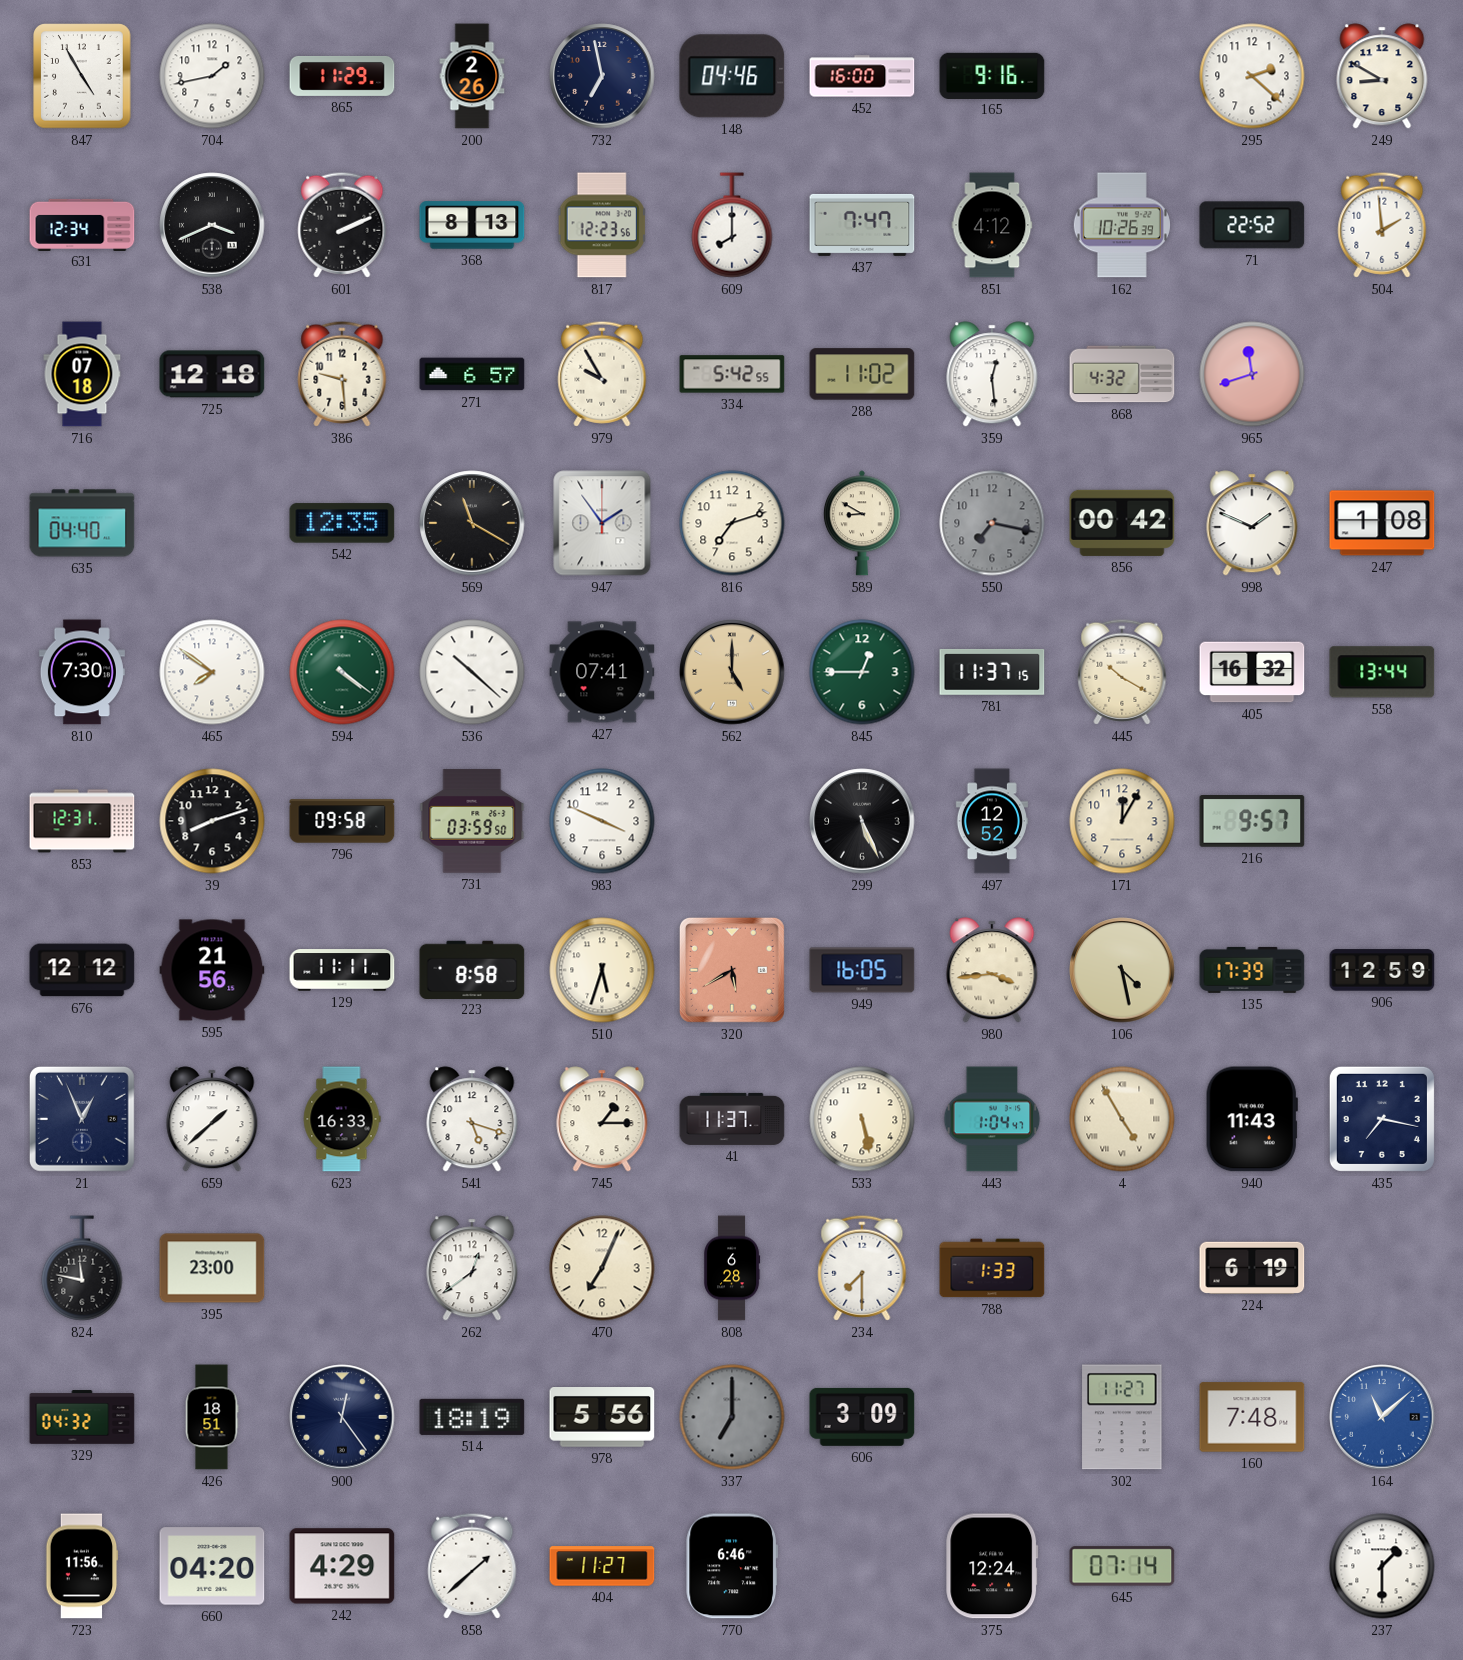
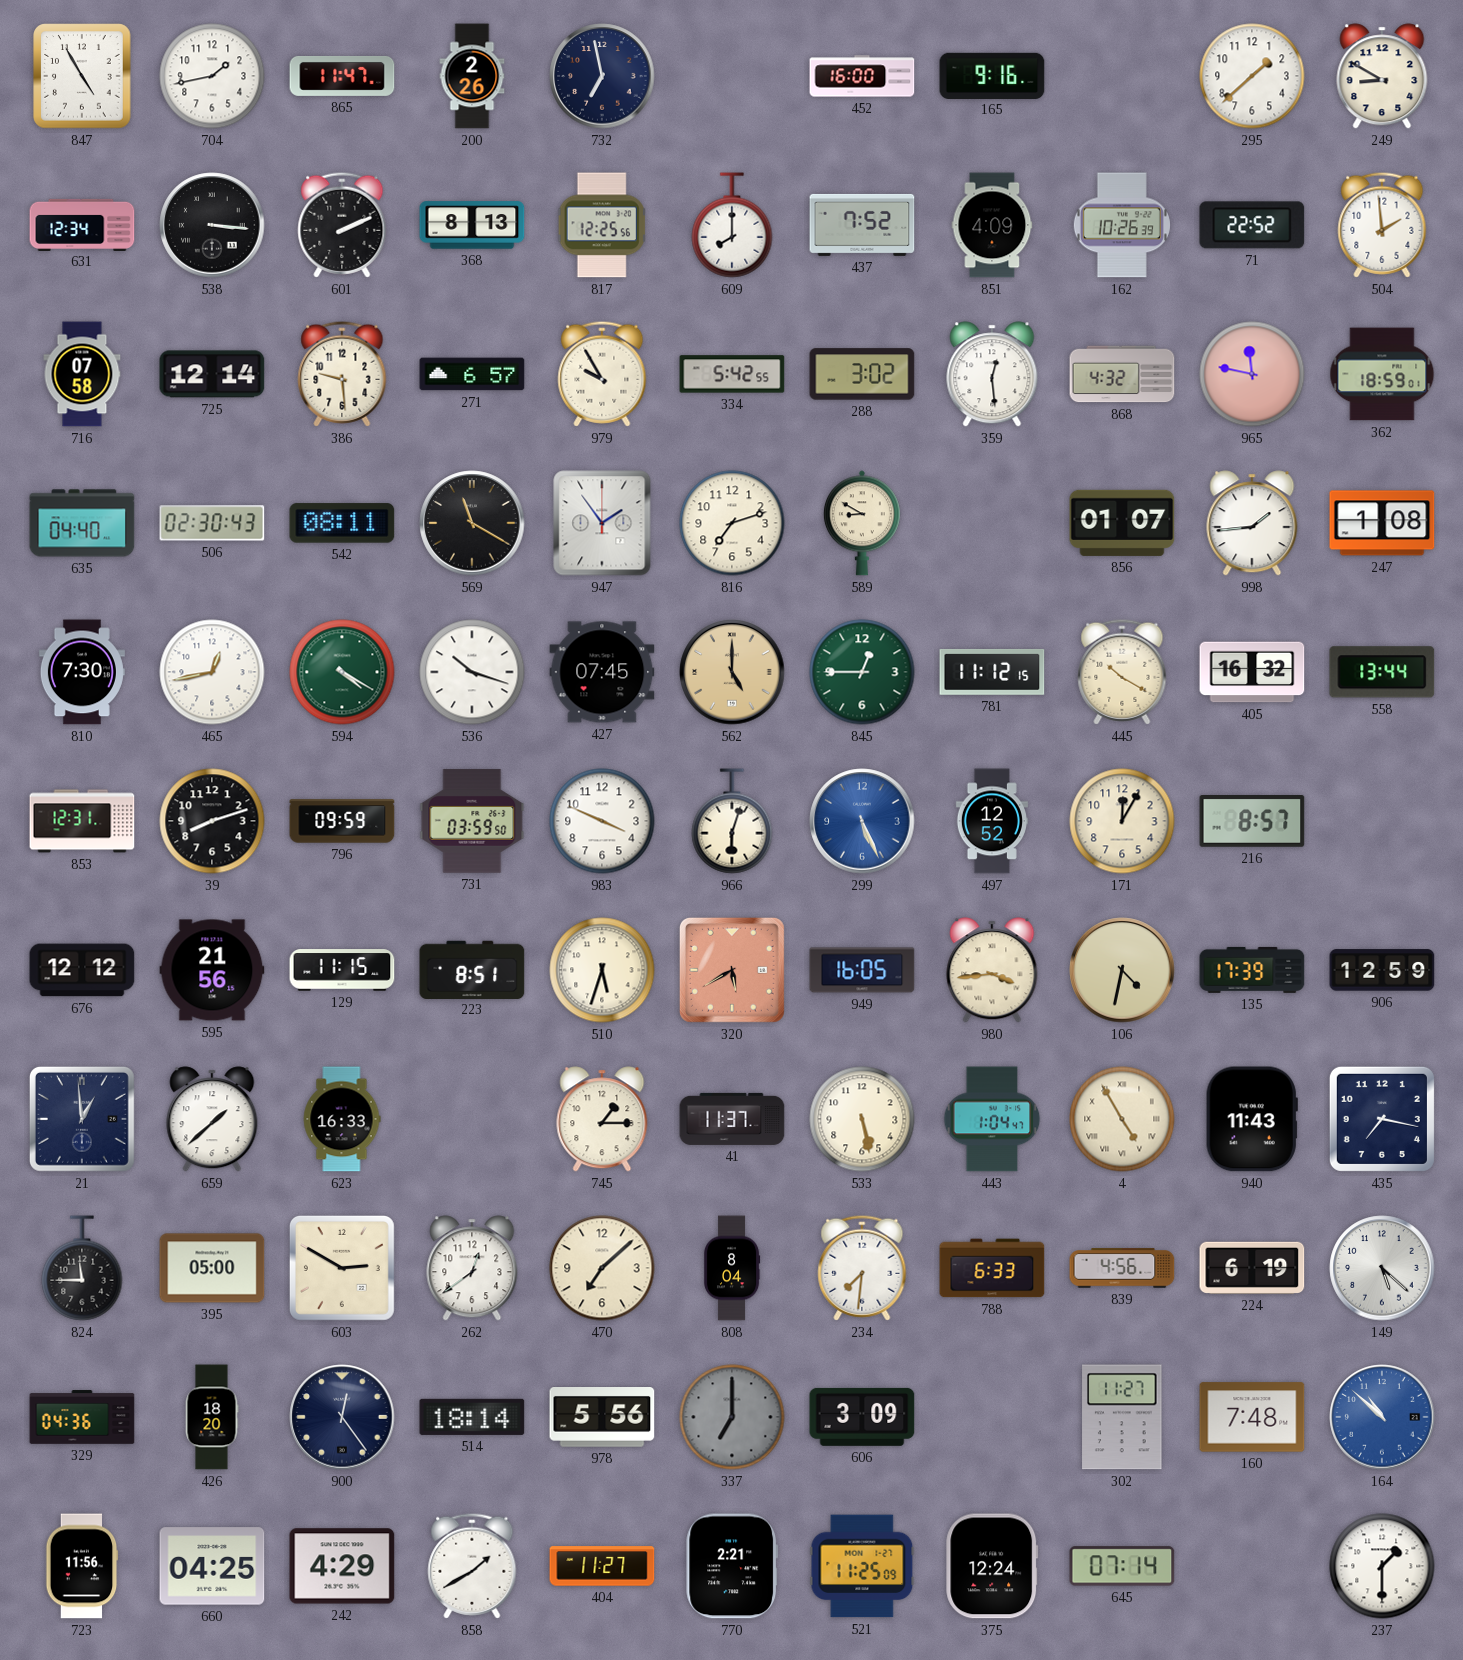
865: 11:29 -> 11:47 (342, 76)
148: 04:46 -> none (732, 76)
295: 2:22 -> 1:38 (1252, 76)
538: 3:41 -> 3:16 (212, 225)
817: 12:23 -> 12:25 (602, 225)
437: 7:47 -> 7:52 (862, 225)
851: 4:12 -> 4:09 (992, 225)
716: 07:18 -> 07:58 (82, 374)
725: 12:18 -> 12:14 (212, 374)
288: 11:02 -> 3:02 (862, 374)
965: 11:42 -> 11:47 (1252, 374)
362: none -> 18:59 (1382, 374)
506: none -> 02:30 (212, 523)
542: 12:35 -> 08:11 (342, 523)
550: 7:17 -> none (992, 523)
856: 00:42 -> 01:07 (1122, 523)
998: 1:49 -> 1:44 (1252, 523)
465: 7:51 -> 12:43 (212, 672)
594: 4:21 -> 4:20 (342, 672)
536: 10:22 -> 10:18 (472, 672)
427: 07:41 -> 07:45 (602, 672)
781: 11:37 -> 11:12 (992, 672)
796: 09:58 -> 09:59 (342, 821)
966: none -> 6:03 (732, 821)
299 dial: black -> blue (862, 821)
216: 9:57 -> 8:57 (1252, 822)
129: 11:11 -> 11:15 (342, 970)
223: 8:58 -> 8:51 (472, 969)
106: 4:28 -> 4:32 (1122, 970)
21: 12:56 -> 12:59 (82, 1119)
541: 5:18 -> none (472, 1119)
824: 11:47 -> 11:45 (82, 1268)
395: 23:00 -> 05:00 (212, 1268)
603: none -> 2:50 (342, 1268)
470: 7:04 -> 7:08 (602, 1268)
808: 6:28 -> 8:04 (732, 1268)
234: 7:30 -> 7:31 (862, 1268)
788: 1:33 -> 6:33 (992, 1268)
839: none -> 4:56 (1122, 1268)
149: none -> 5:22 (1382, 1268)
329: 04:32 -> 04:36 (82, 1417)
426: 18:51 -> 18:20 (212, 1417)
514: 18:19 -> 18:14 (472, 1417)
164: 11:08 -> 10:52 (1382, 1417)
660: 04:20 -> 04:25 (212, 1566)
858: 1:38 -> 1:40 (472, 1566)
770: 6:46 -> 2:21 (731, 1566)
521: none -> 11:25 (862, 1566)
